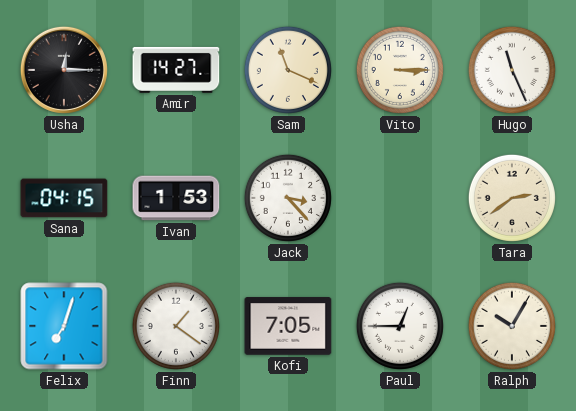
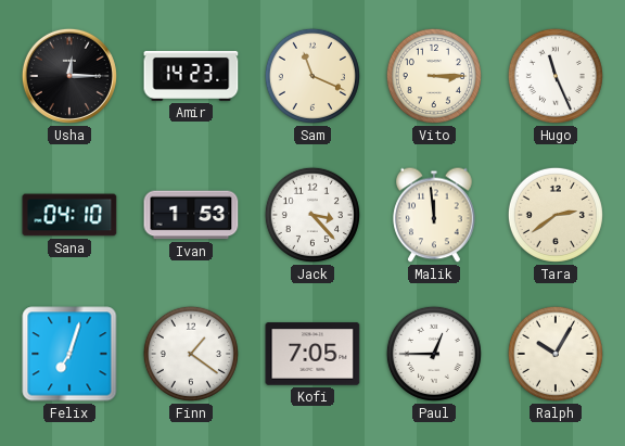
Amir: 14:27 -> 14:23 (191, 76)
Sana: 04:15 -> 04:10 (69, 215)
Malik: none -> 11:59 (434, 215)
